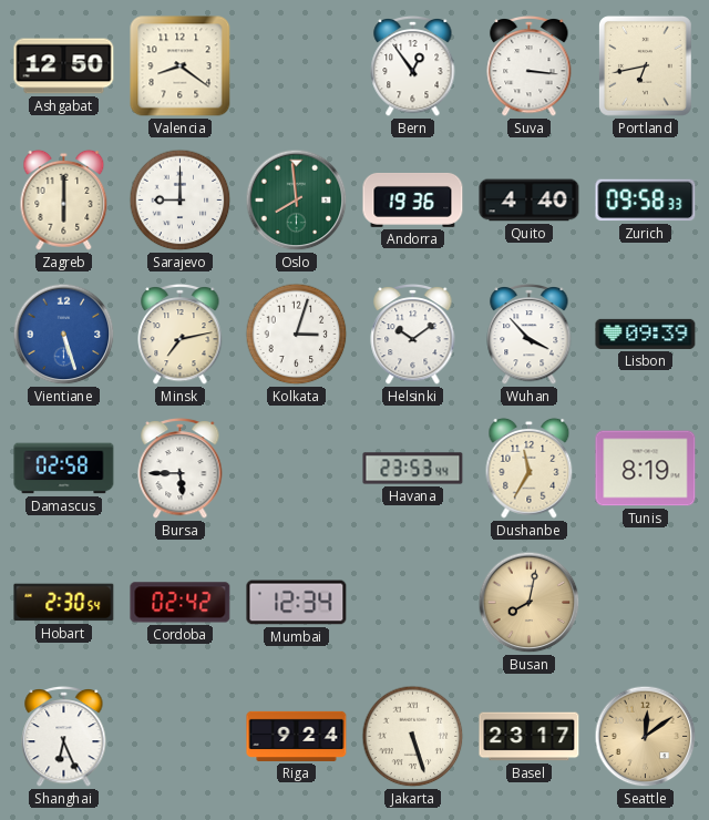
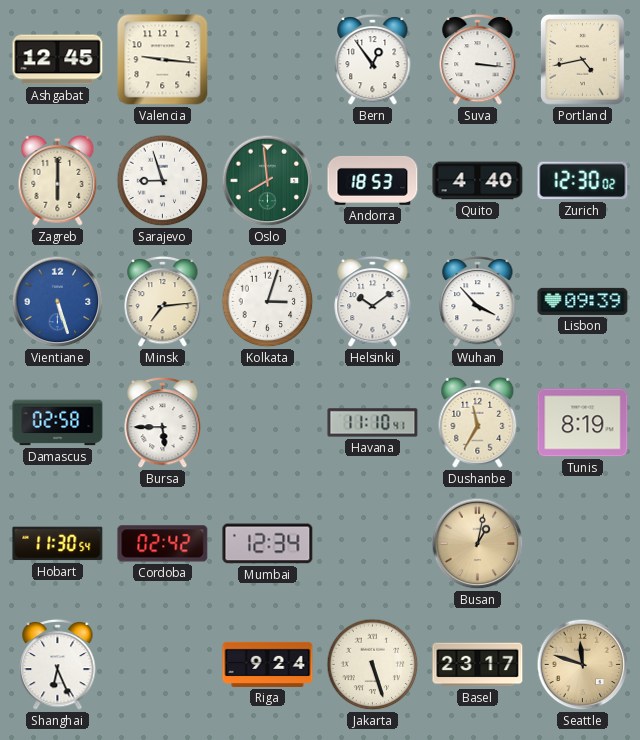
Ashgabat: 12:50 -> 12:45 (58, 60)
Valencia: 8:21 -> 9:16 (163, 60)
Portland: 6:43 -> 4:43 (582, 59)
Sarajevo: 9:00 -> 8:57 (163, 181)
Andorra: 19:36 -> 18:53 (373, 180)
Zurich: 09:58 -> 12:30 (583, 181)
Minsk: 7:13 -> 7:14 (163, 301)
Havana: 23:53 -> 11:10 (373, 423)
Hobart: 2:30 -> 11:30 (58, 544)
Busan: 8:02 -> 1:02 (478, 544)
Seattle: 12:09 -> 11:48 (583, 665)
